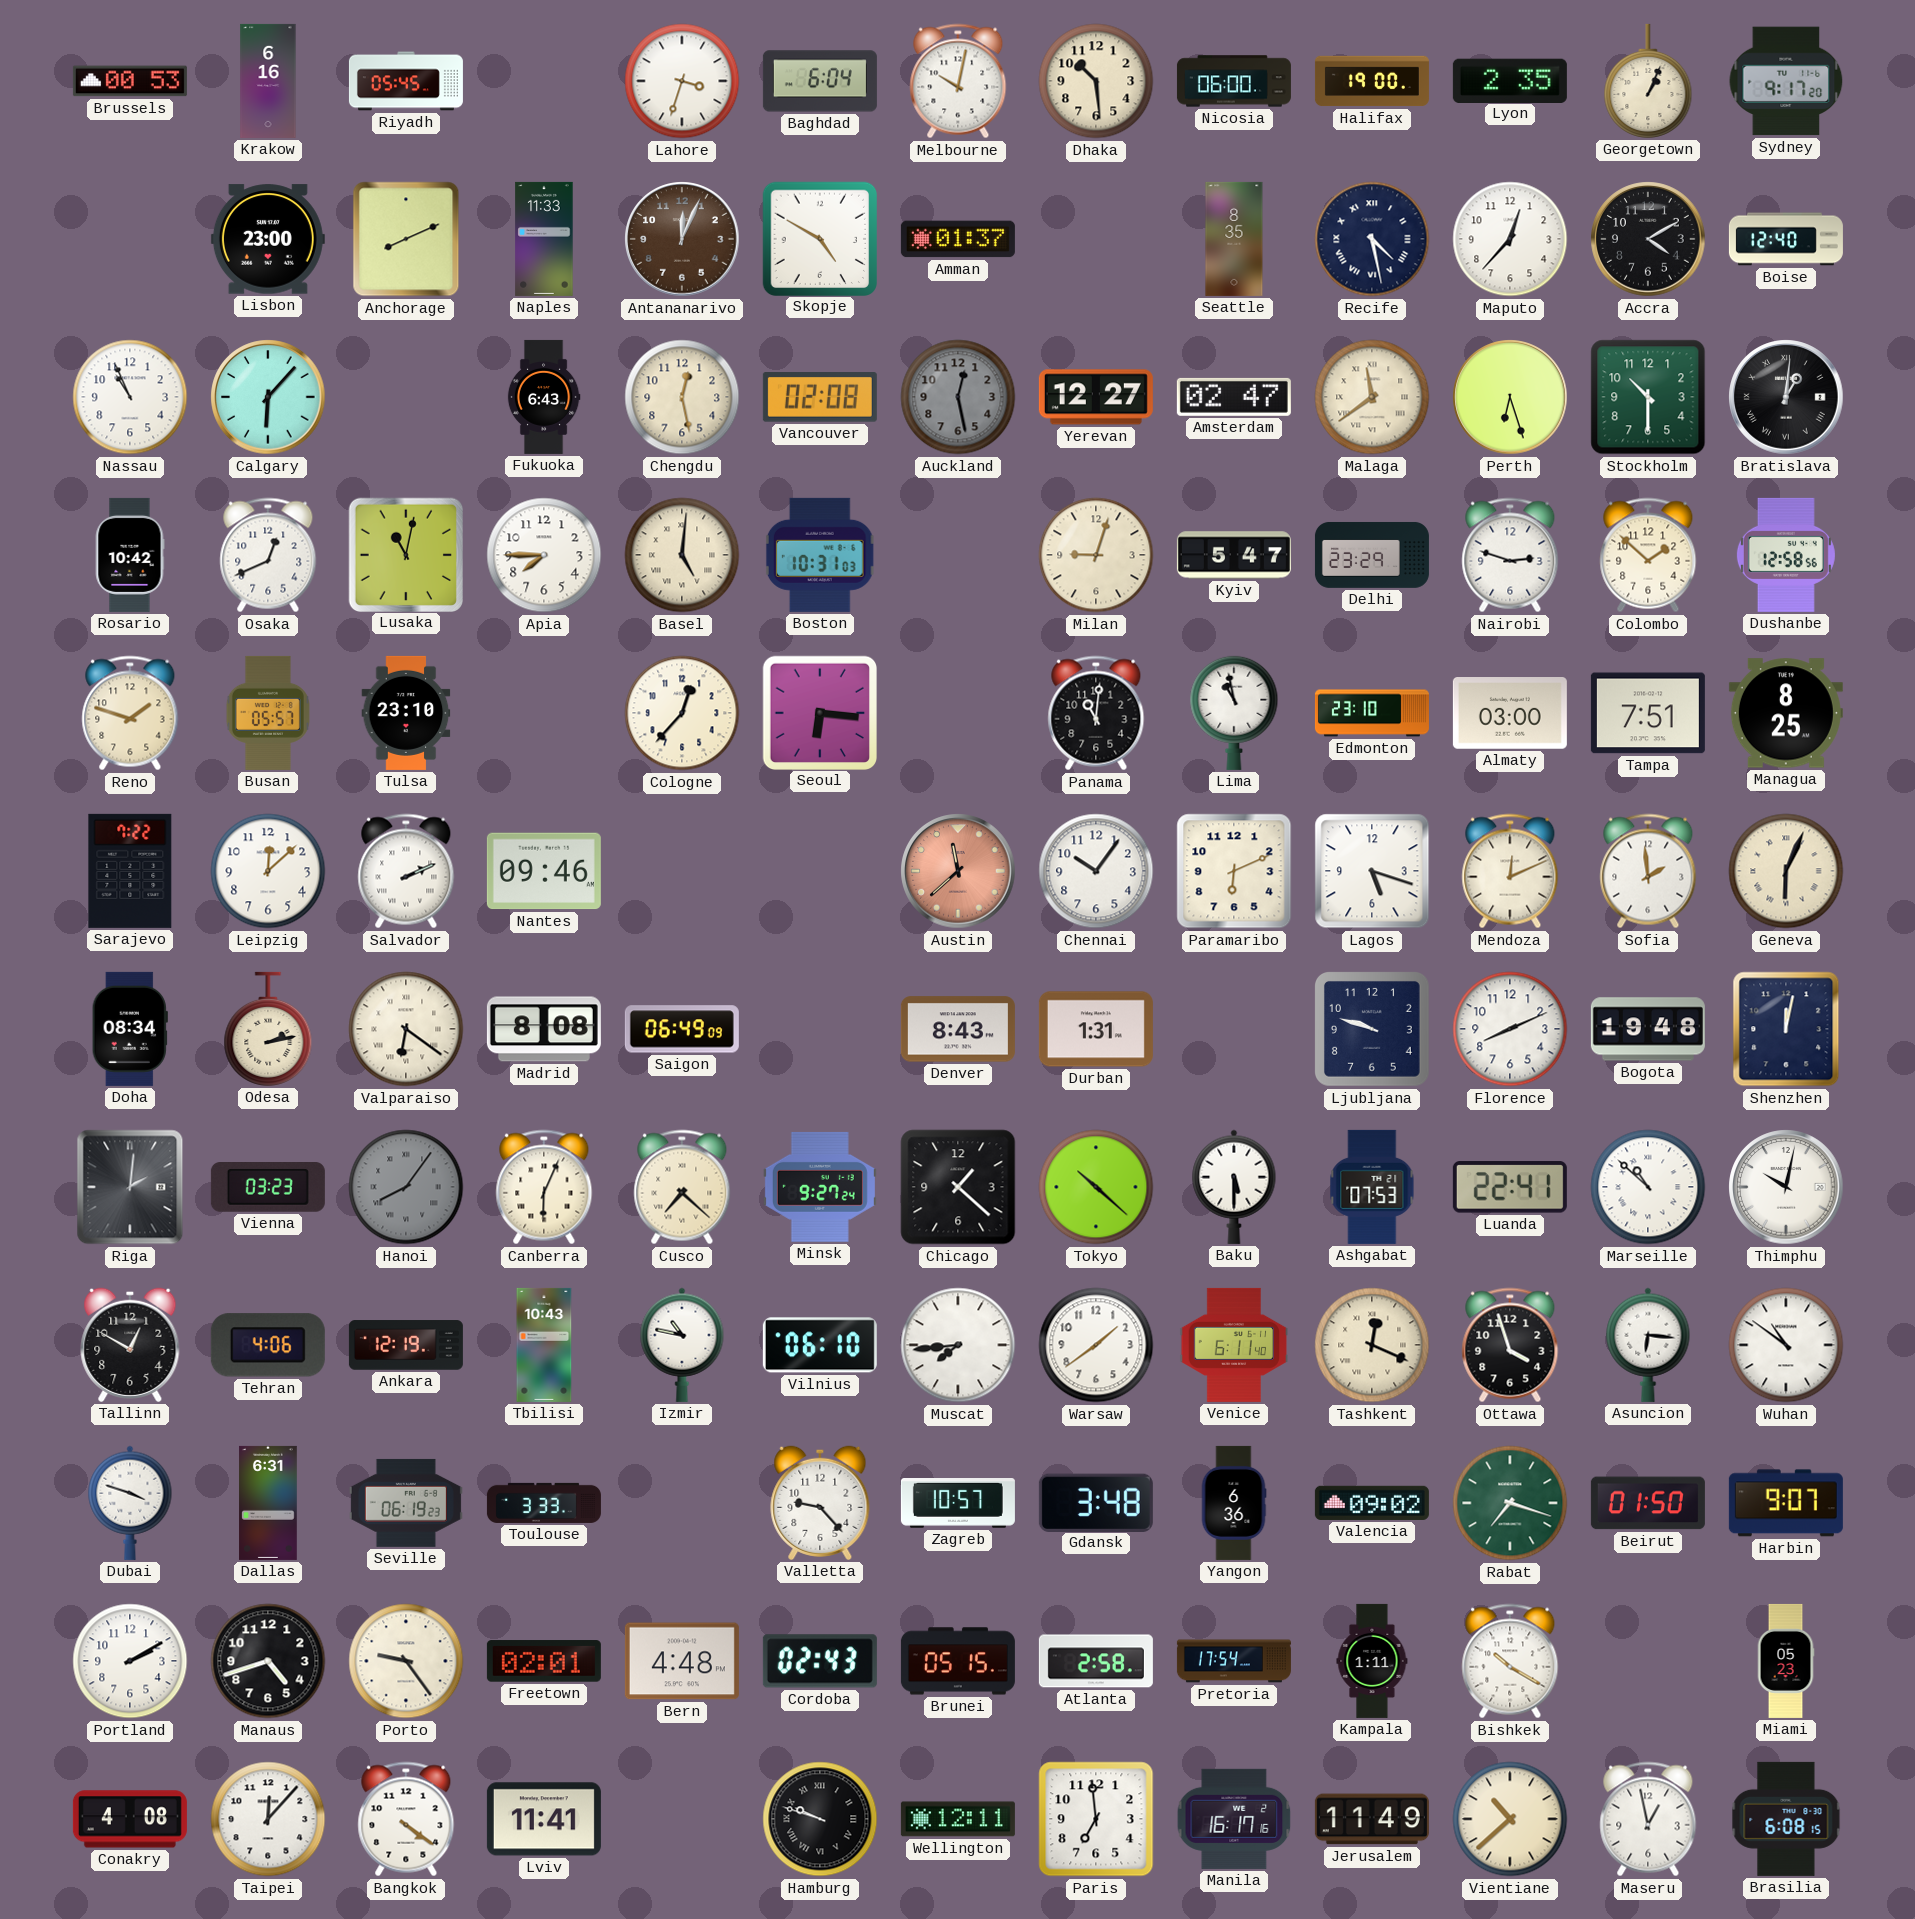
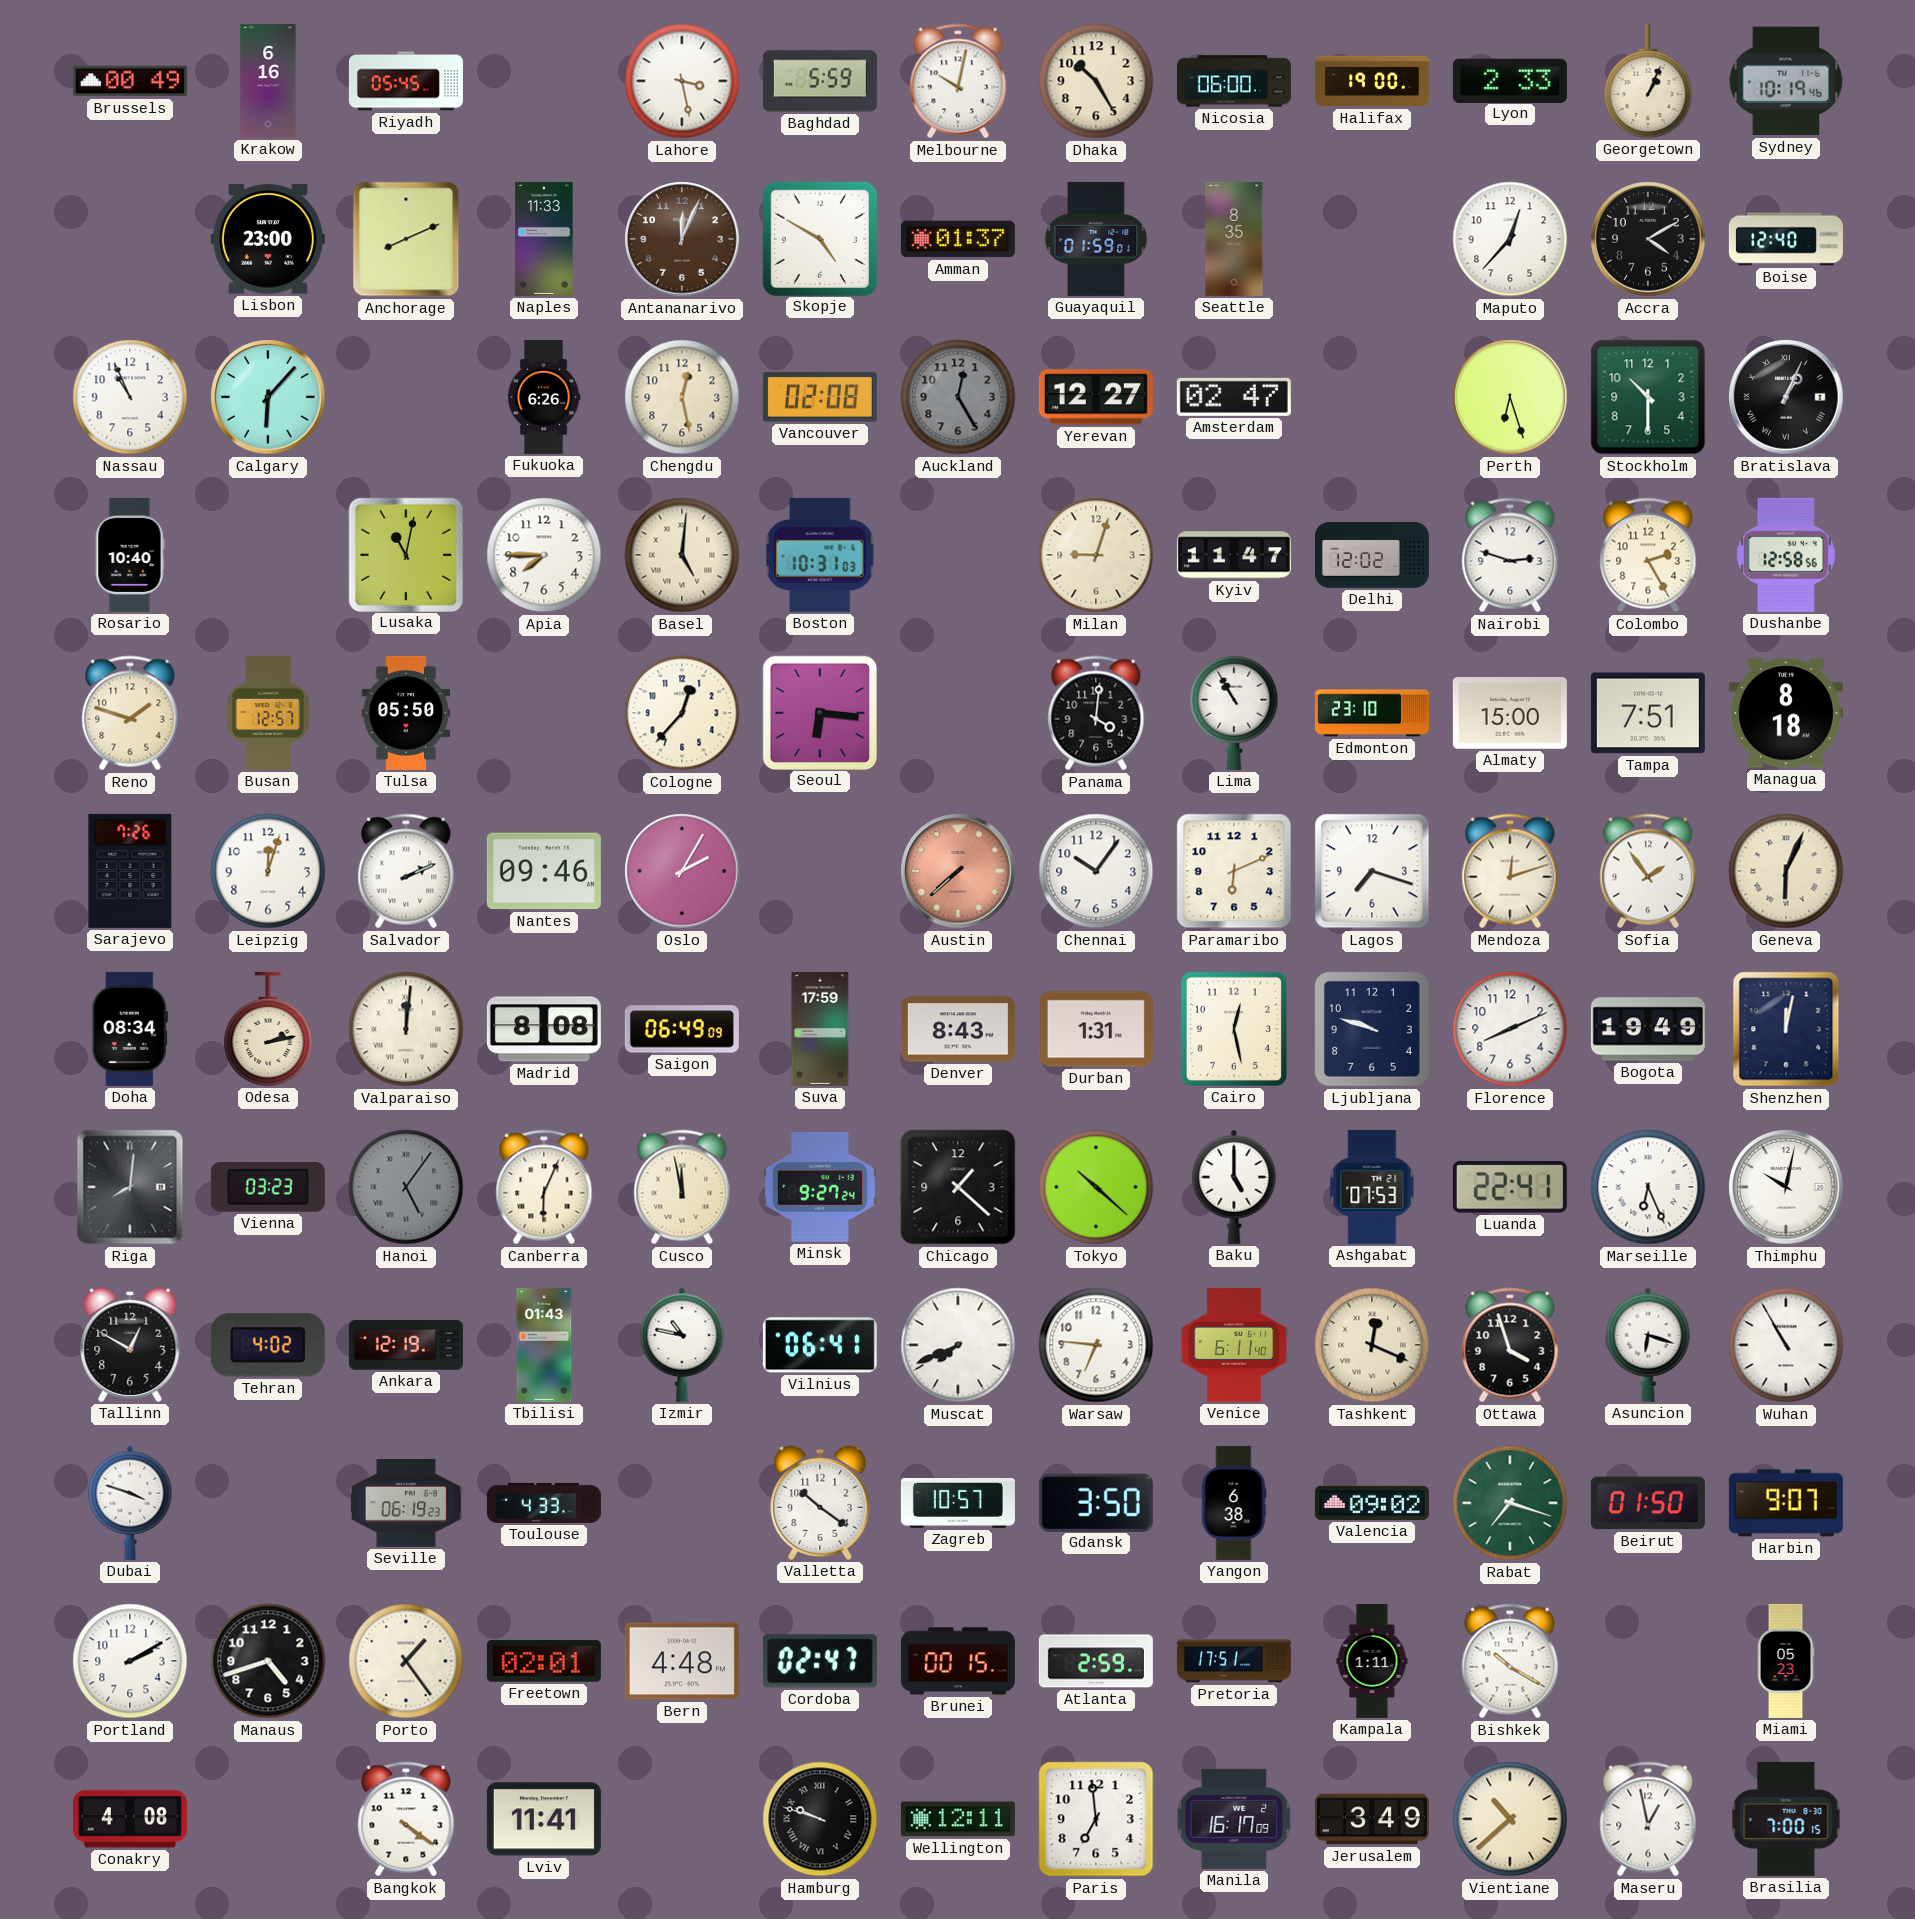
Brussels: 00:53 -> 00:49 (130, 81)
Lahore: 3:33 -> 3:28 (682, 81)
Baghdad: 6:04 -> 5:59 (820, 81)
Dhaka: 10:29 -> 10:25 (1096, 81)
Lyon: 2:35 -> 2:33 (1510, 80)
Sydney: 9:17 -> 10:19 (1786, 81)
Guayaquil: none -> 01:59 (1096, 239)
Recife: 4:28 -> none (1372, 239)
Fukuoka: 6:43 -> 6:26 (544, 397)
Auckland: 12:28 -> 12:25 (958, 397)
Malaga: 11:39 -> none (1372, 397)
Bratislava: 1:01 -> 1:04 (1786, 397)
Rosario: 10:42 -> 10:40 (130, 555)
Osaka: 12:41 -> none (268, 555)
Kyiv: 5:47 -> 11:47 (1234, 555)
Delhi: 23:29 -> 12:02 (1372, 555)
Colombo: 1:52 -> 2:25 (1648, 555)
Busan: 05:57 -> 12:57 (268, 713)
Tulsa: 23:10 -> 05:50 (406, 713)
Panama: 11:01 -> 4:01 (1096, 713)
Lima: 10:58 -> 10:55 (1234, 713)
Almaty: 03:00 -> 15:00 (1510, 714)
Managua: 8:25 -> 8:18 (1786, 713)
Sarajevo: 7:22 -> 7:26 (130, 871)
Leipzig: 12:08 -> 12:03 (268, 871)
Oslo: none -> 2:05 (682, 871)
Austin: 11:38 -> 7:38 (958, 871)
Lagos: 5:18 -> 7:18 (1372, 871)
Mendoza: 12:11 -> 12:12 (1510, 871)
Sofia: 1:59 -> 1:54 (1648, 871)
Valparaiso: 6:21 -> 12:01 (406, 1029)
Suva: none -> 17:59 (820, 1029)
Cairo: none -> 12:28 (1234, 1029)
Bogota: 19:48 -> 19:49 (1648, 1029)
Riga: 2:01 -> 8:01 (130, 1187)
Hanoi: 8:06 -> 5:06 (406, 1187)
Cusco: 7:22 -> 11:58 (682, 1187)
Baku: 5:30 -> 5:00 (1234, 1187)
Marseille: 10:52 -> 6:26 (1648, 1187)
Tehran: 4:06 -> 4:02 (268, 1345)
Tbilisi: 10:43 -> 01:43 (544, 1345)
Vilnius: 06:10 -> 06:41 (820, 1345)
Muscat: 7:44 -> 7:41 (958, 1345)
Warsaw: 1:39 -> 6:46 (1096, 1345)
Asuncion: 6:16 -> 6:18 (1648, 1345)
Wuhan: 10:51 -> 10:55 (1786, 1345)
Dallas: 6:31 -> none (268, 1503)
Toulouse: 3:33 -> 4:33 (544, 1503)
Valletta: 9:23 -> 10:21 (820, 1503)
Gdansk: 3:48 -> 3:50 (1096, 1502)
Yangon: 6:36 -> 6:38 (1234, 1503)
Porto: 9:24 -> 1:24 (406, 1661)
Cordoba: 02:43 -> 02:47 (820, 1661)
Brunei: 05:15 -> 00:15 (958, 1661)
Atlanta: 2:58 -> 2:59 (1096, 1661)
Pretoria: 17:54 -> 17:51 (1234, 1661)
Taipei: 12:07 -> none (268, 1819)
Manila: 16:17:16 -> 16:17:09 (1234, 1819)
Jerusalem: 11:49 -> 3:49 (1372, 1819)
Brasilia: 6:08 -> 7:00 (1786, 1819)
